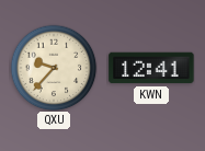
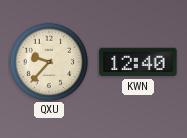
KWN: 12:41 -> 12:40 (138, 62)
